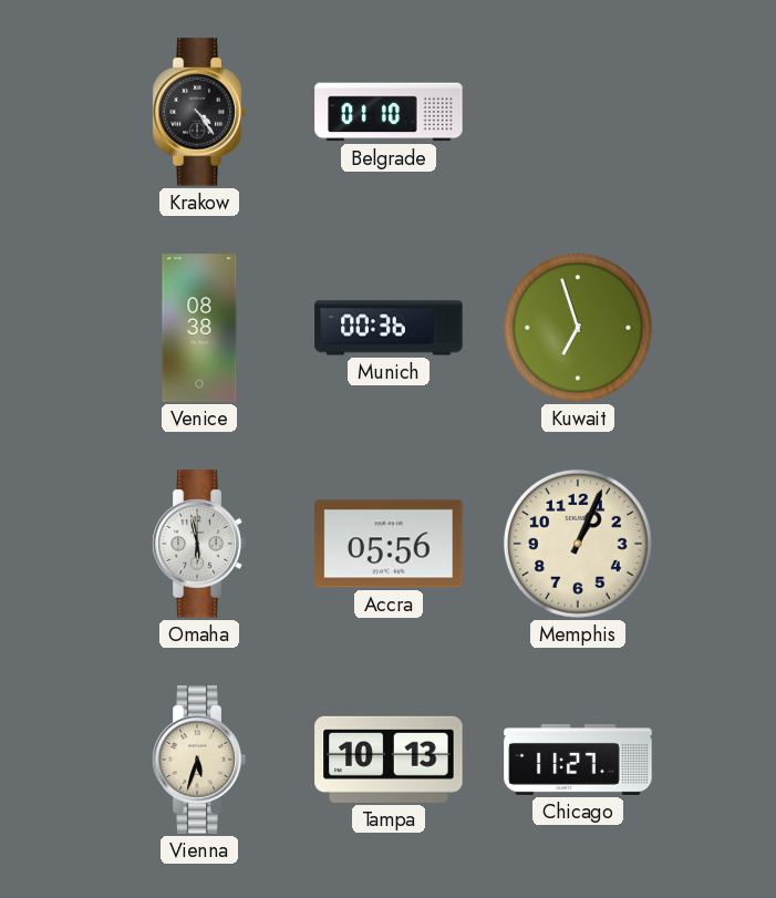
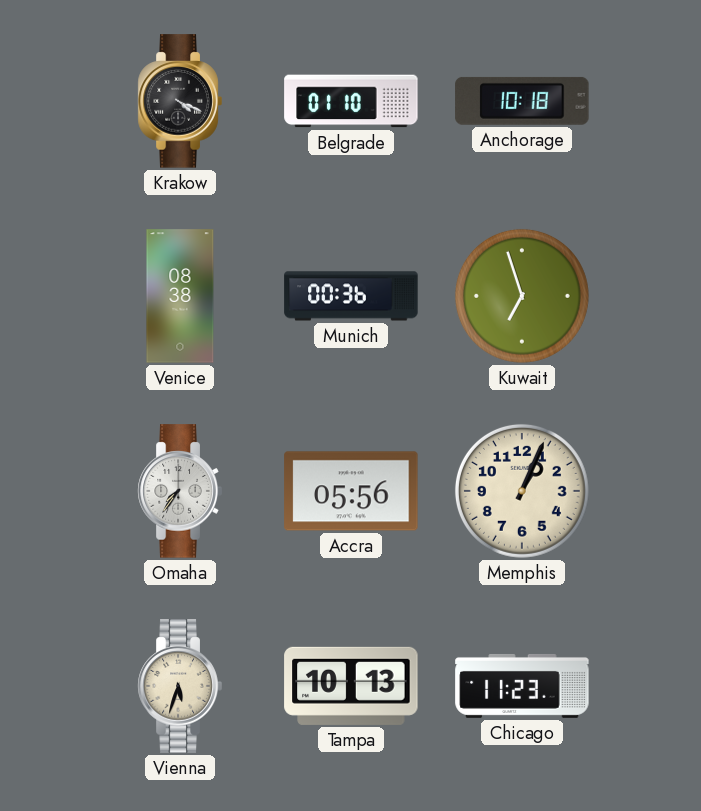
Krakow: 4:24 -> 4:19 (180, 101)
Anchorage: none -> 10:18 (522, 101)
Omaha: 5:58 -> 7:36 (180, 491)
Chicago: 11:27 -> 11:23 (522, 686)
